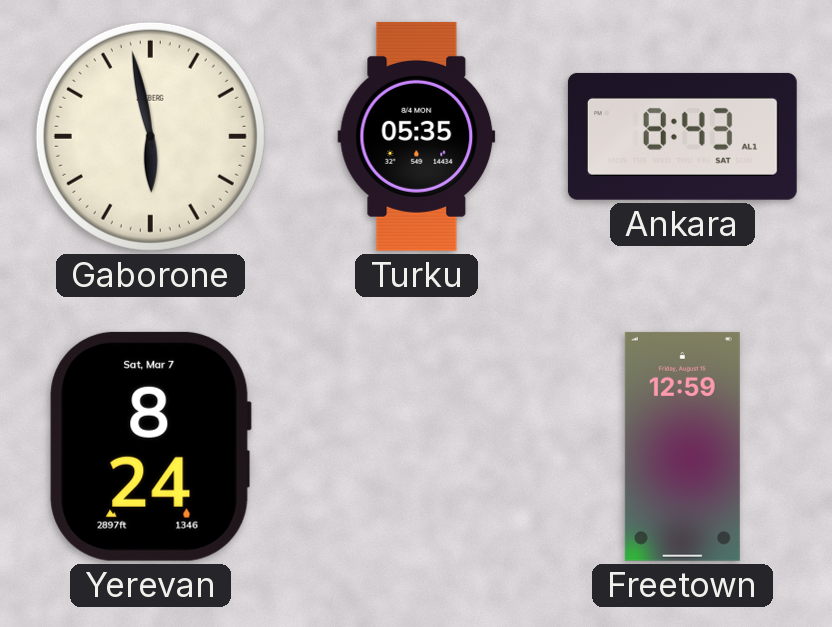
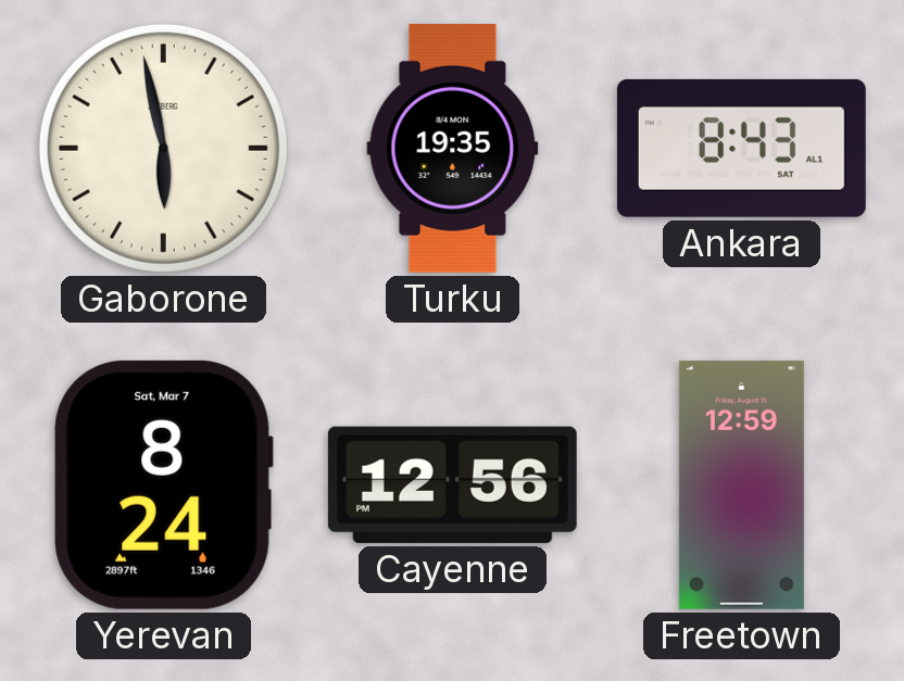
Turku: 05:35 -> 19:35 (453, 148)
Cayenne: none -> 12:56 (452, 484)
